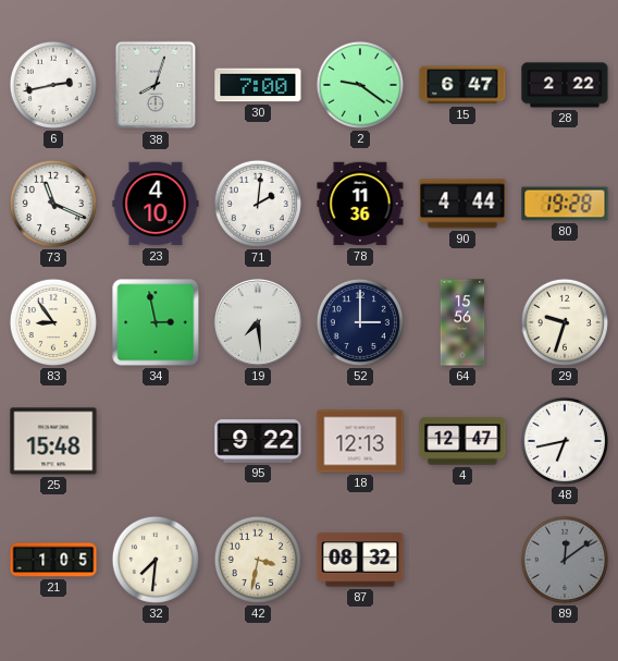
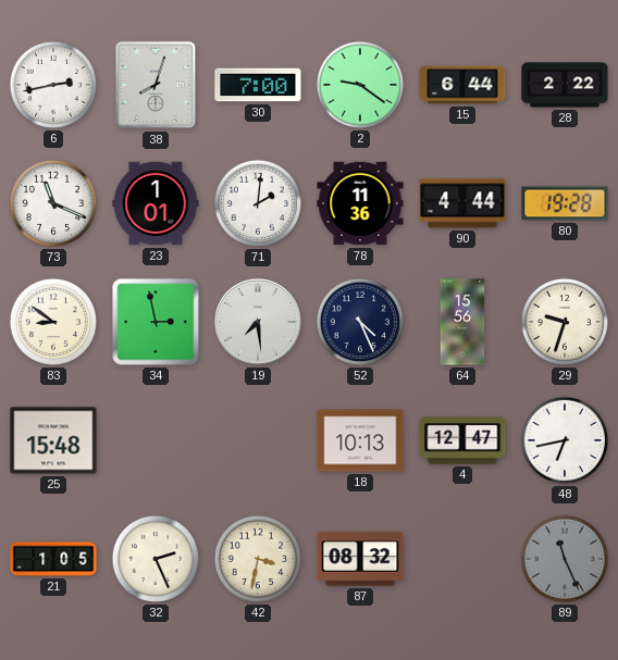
15: 6:47 -> 6:44 (462, 85)
23: 4:10 -> 1:01 (156, 203)
83: 8:54 -> 8:51 (53, 322)
52: 3:00 -> 4:26 (360, 322)
95: 9:22 -> none (258, 441)
18: 12:13 -> 10:13 (360, 440)
32: 7:31 -> 2:26 (156, 559)
89: 12:09 -> 11:26 (565, 559)
